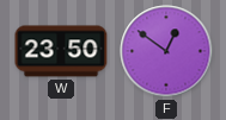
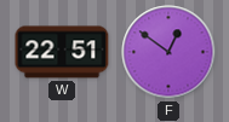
W: 23:50 -> 22:51 (62, 52)
